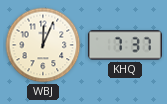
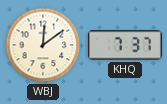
WBJ: 12:04 -> 12:09 (43, 45)
